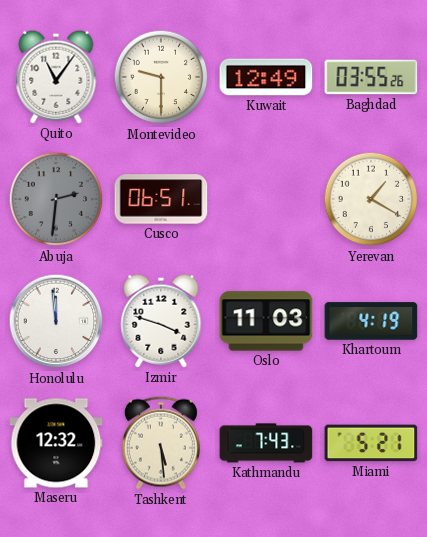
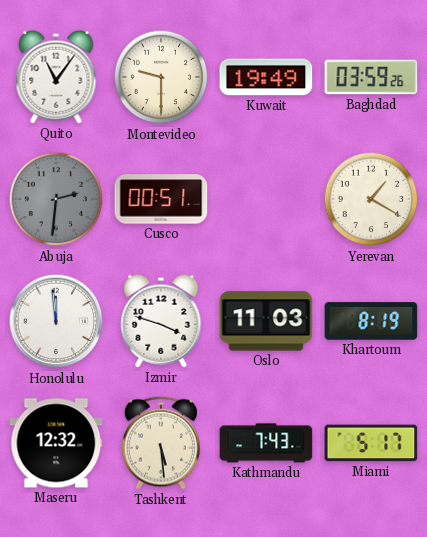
Kuwait: 12:49 -> 19:49 (266, 77)
Baghdad: 03:55 -> 03:59 (371, 77)
Cusco: 06:51 -> 00:51 (161, 199)
Khartoum: 4:19 -> 8:19 (371, 321)
Miami: 5:21 -> 5:17 (371, 443)
